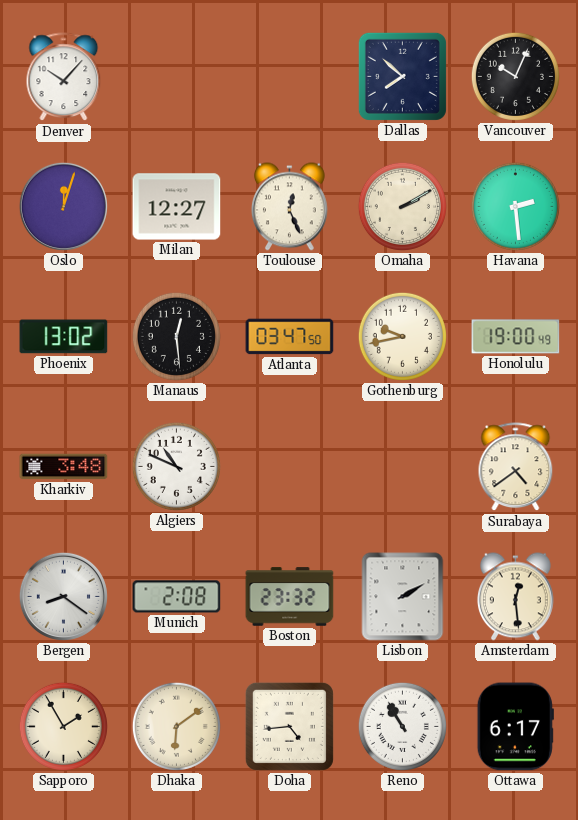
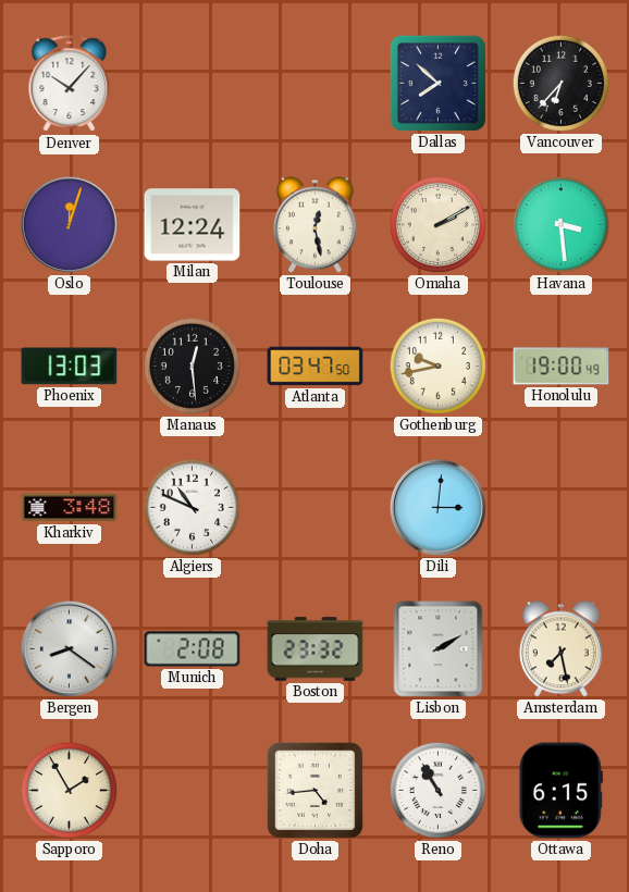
Vancouver: 10:04 -> 6:37 (560, 83)
Milan: 12:27 -> 12:24 (193, 225)
Toulouse: 12:26 -> 12:28 (314, 225)
Havana: 2:29 -> 3:29 (560, 224)
Phoenix: 13:02 -> 13:03 (70, 367)
Dili: none -> 3:01 (437, 507)
Surabaya: 4:39 -> none (516, 467)
Amsterdam: 12:29 -> 7:28 (560, 649)
Dhaka: 6:09 -> none (176, 726)
Ottawa: 6:17 -> 6:15 (560, 791)
